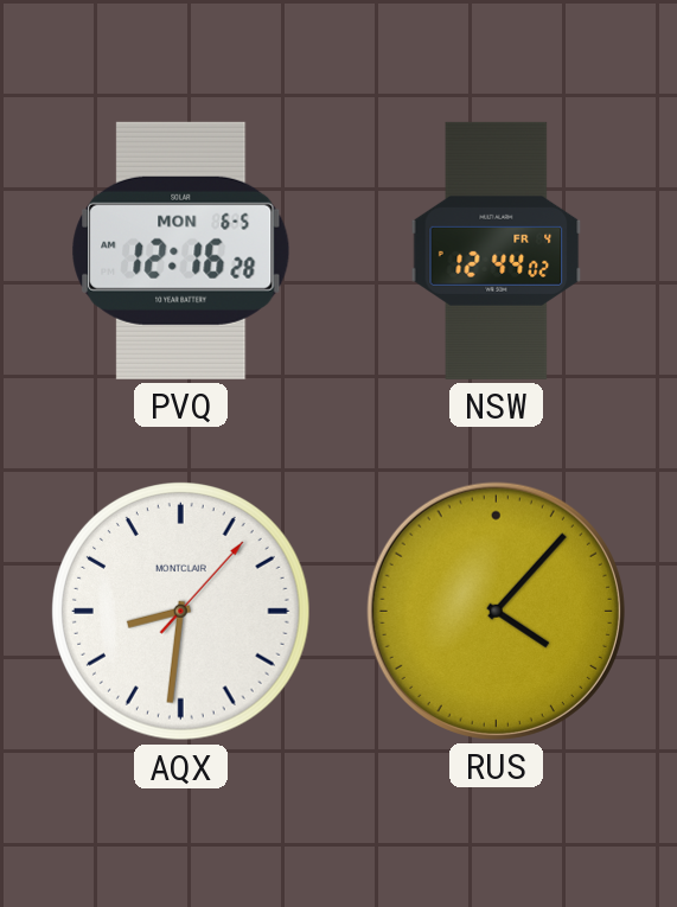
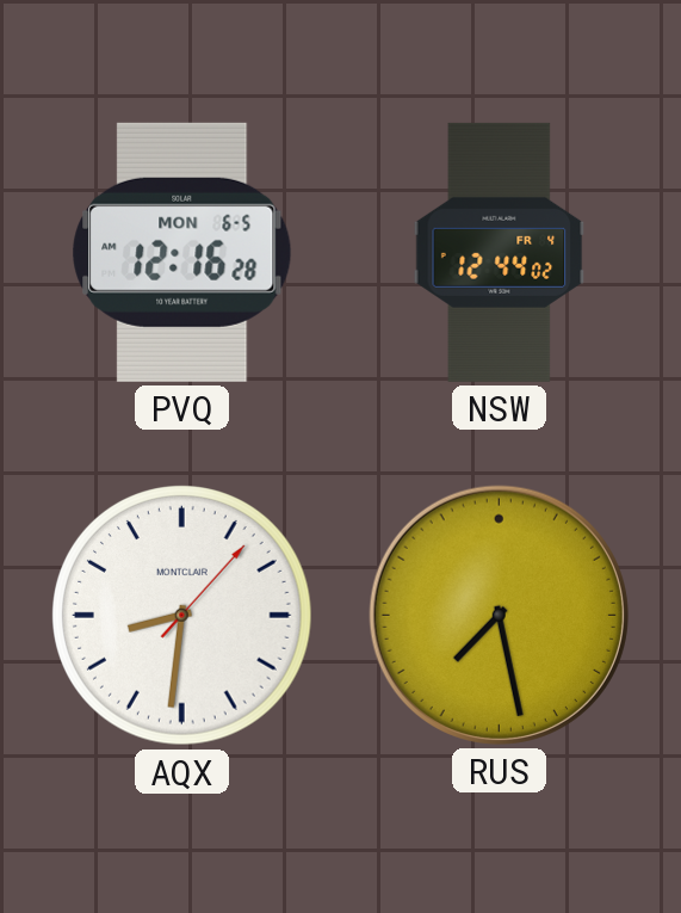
RUS: 4:07 -> 7:28 (499, 615)
